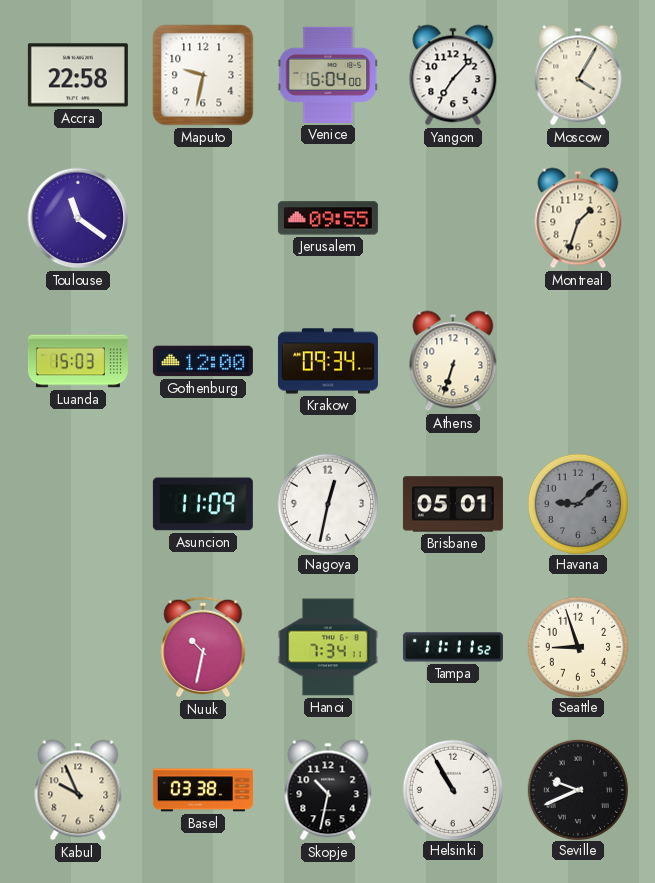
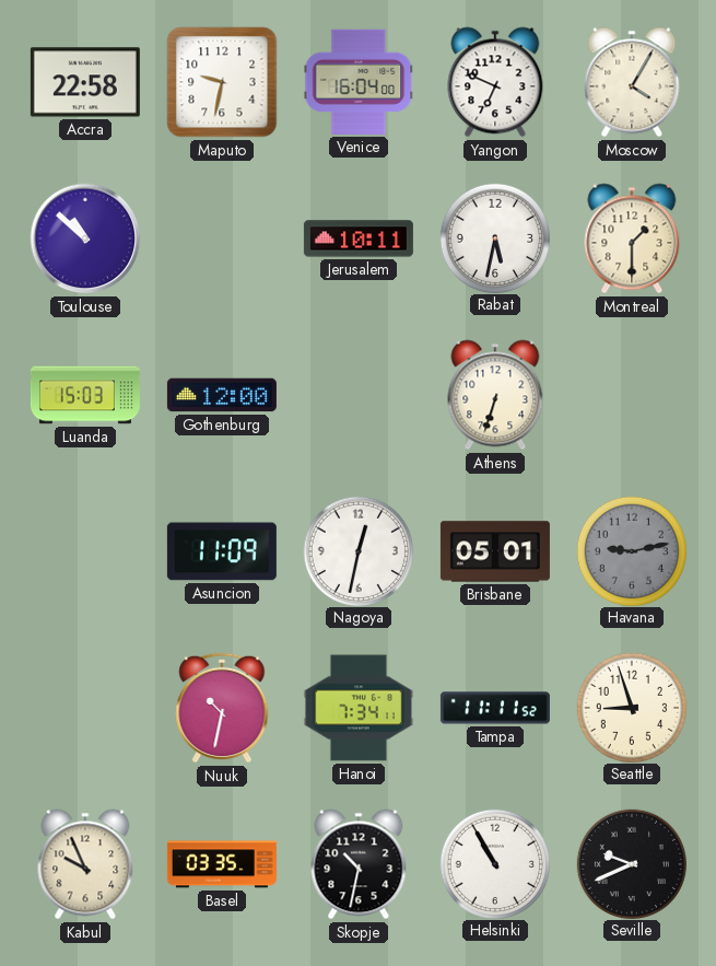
Yangon: 7:07 -> 6:49 (495, 82)
Toulouse: 11:21 -> 10:52 (85, 238)
Jerusalem: 09:55 -> 10:11 (359, 238)
Rabat: none -> 5:32 (494, 237)
Montreal: 1:33 -> 1:30 (632, 238)
Krakow: 09:34 -> none (328, 361)
Havana: 9:08 -> 9:13 (631, 550)
Basel: 03:38 -> 03:35 (222, 864)
